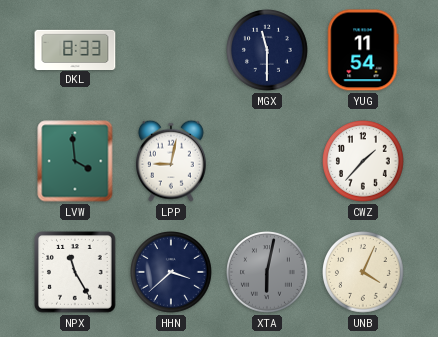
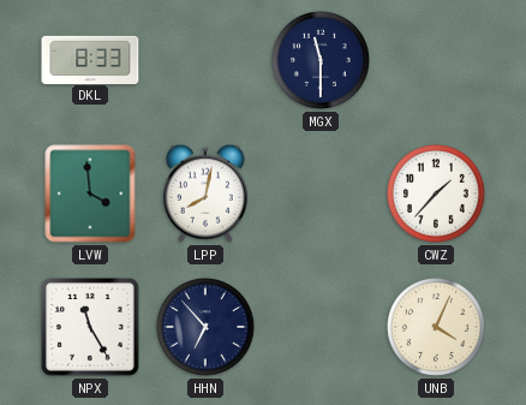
YUG: 11:54 -> none (363, 50)
LPP: 9:02 -> 8:02 (205, 193)
HHN: 3:38 -> 6:53 (207, 328)
XTA: 6:02 -> none (268, 273)
